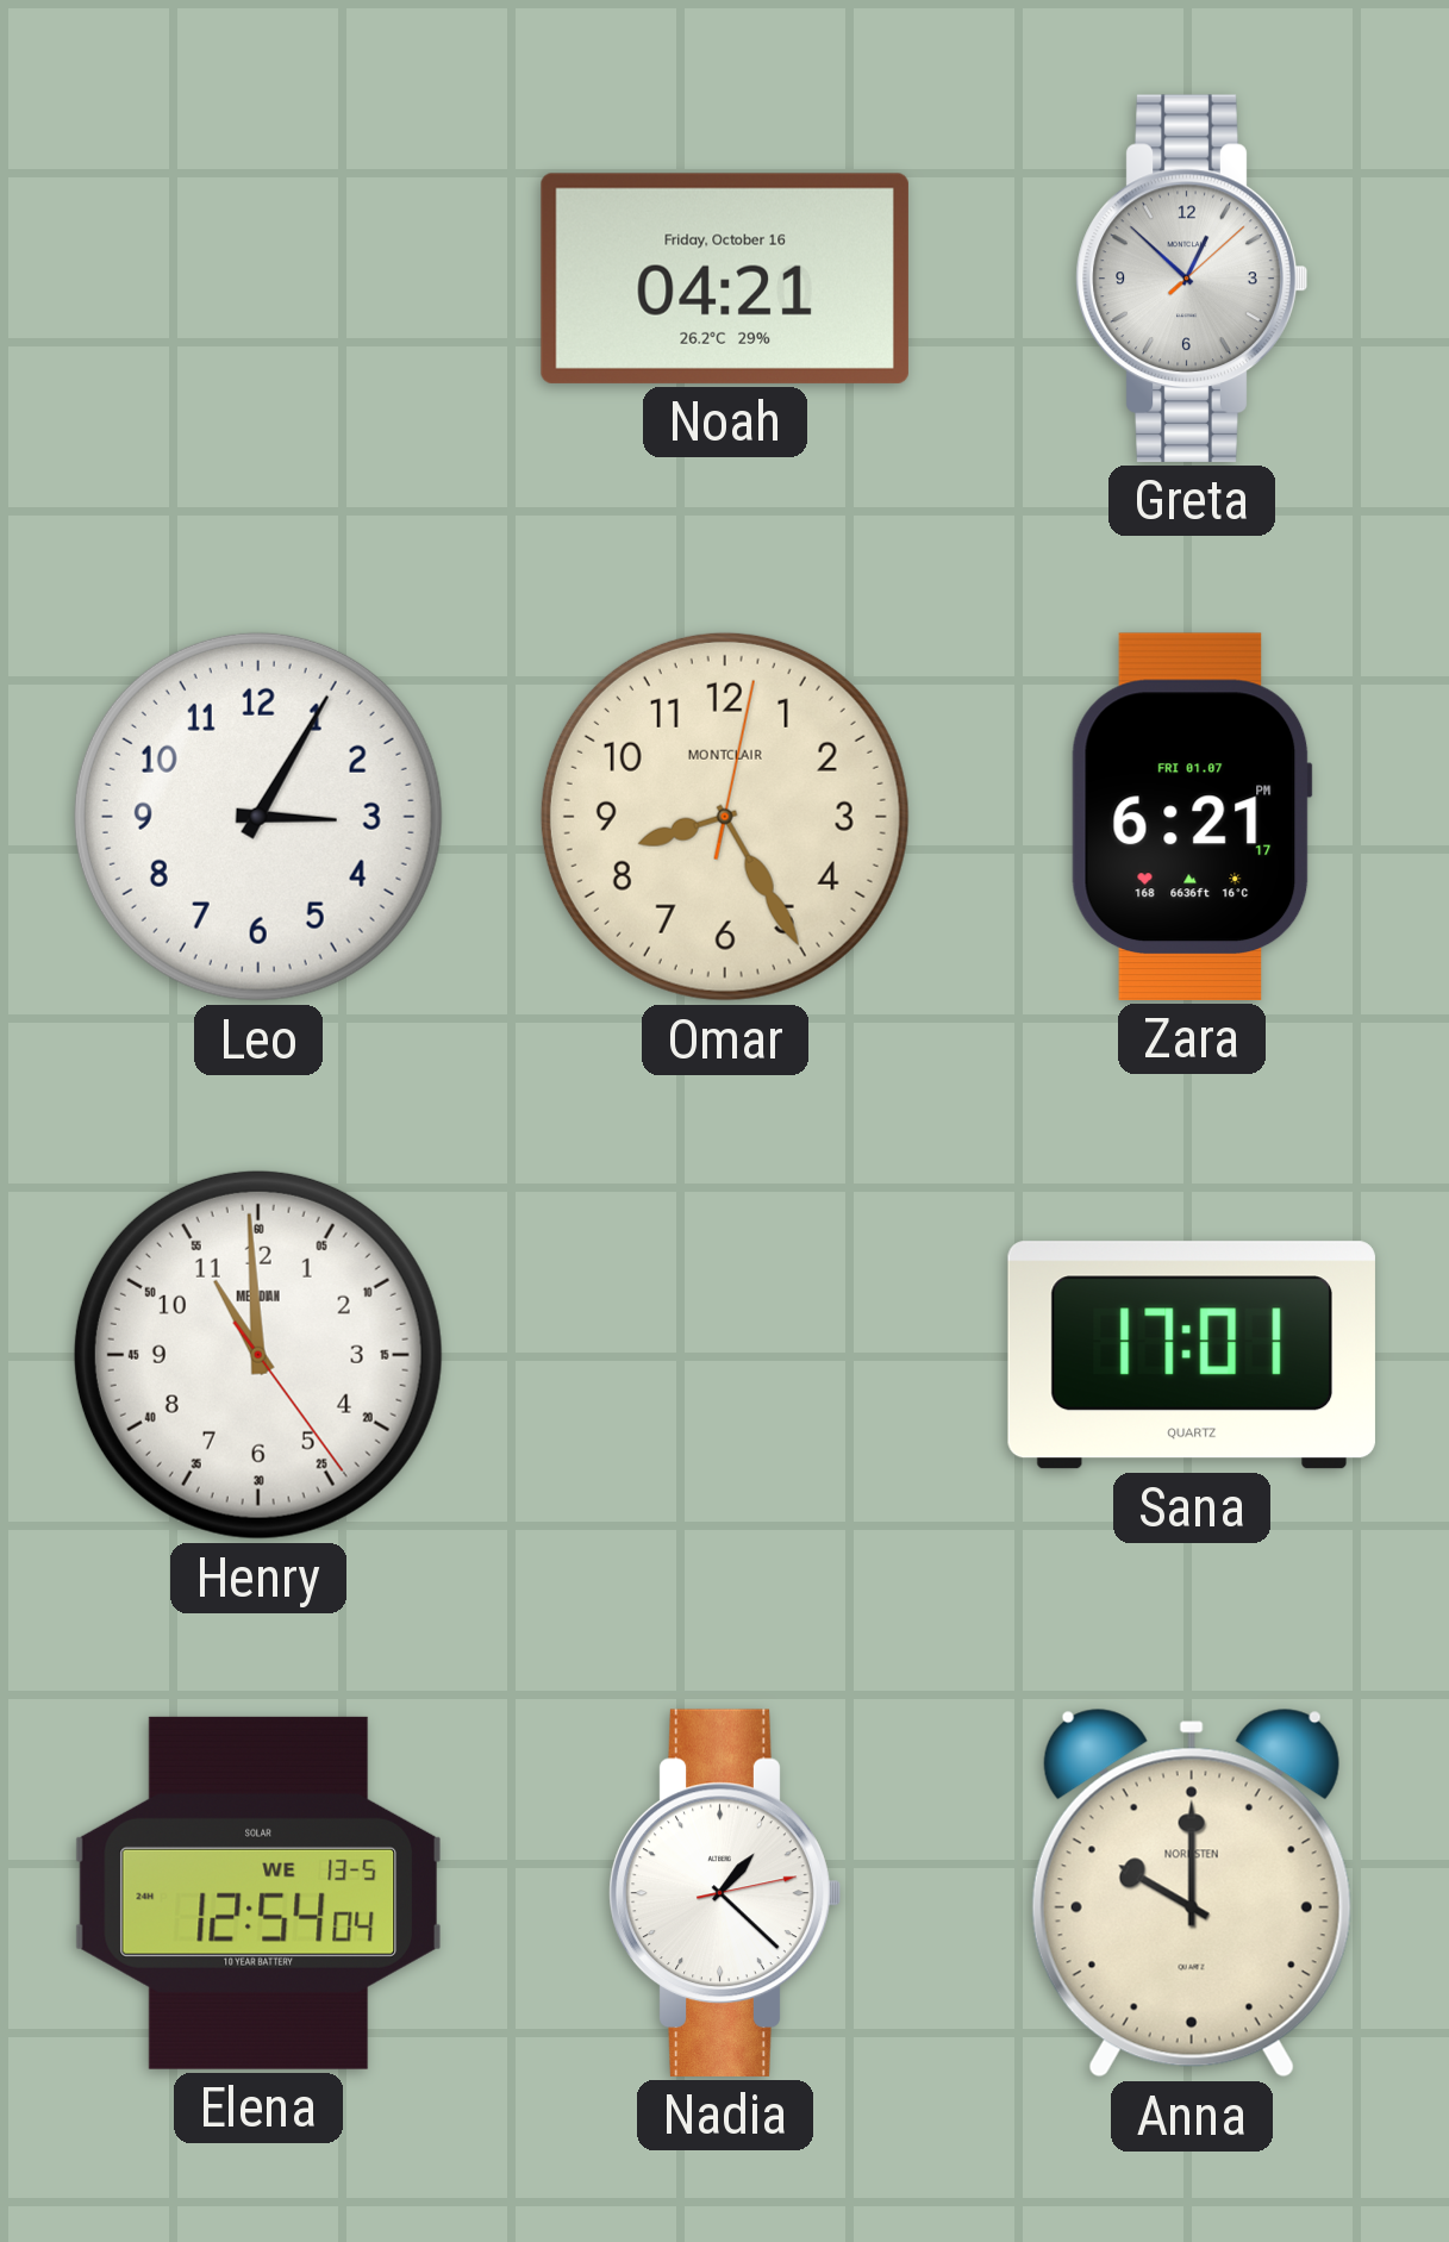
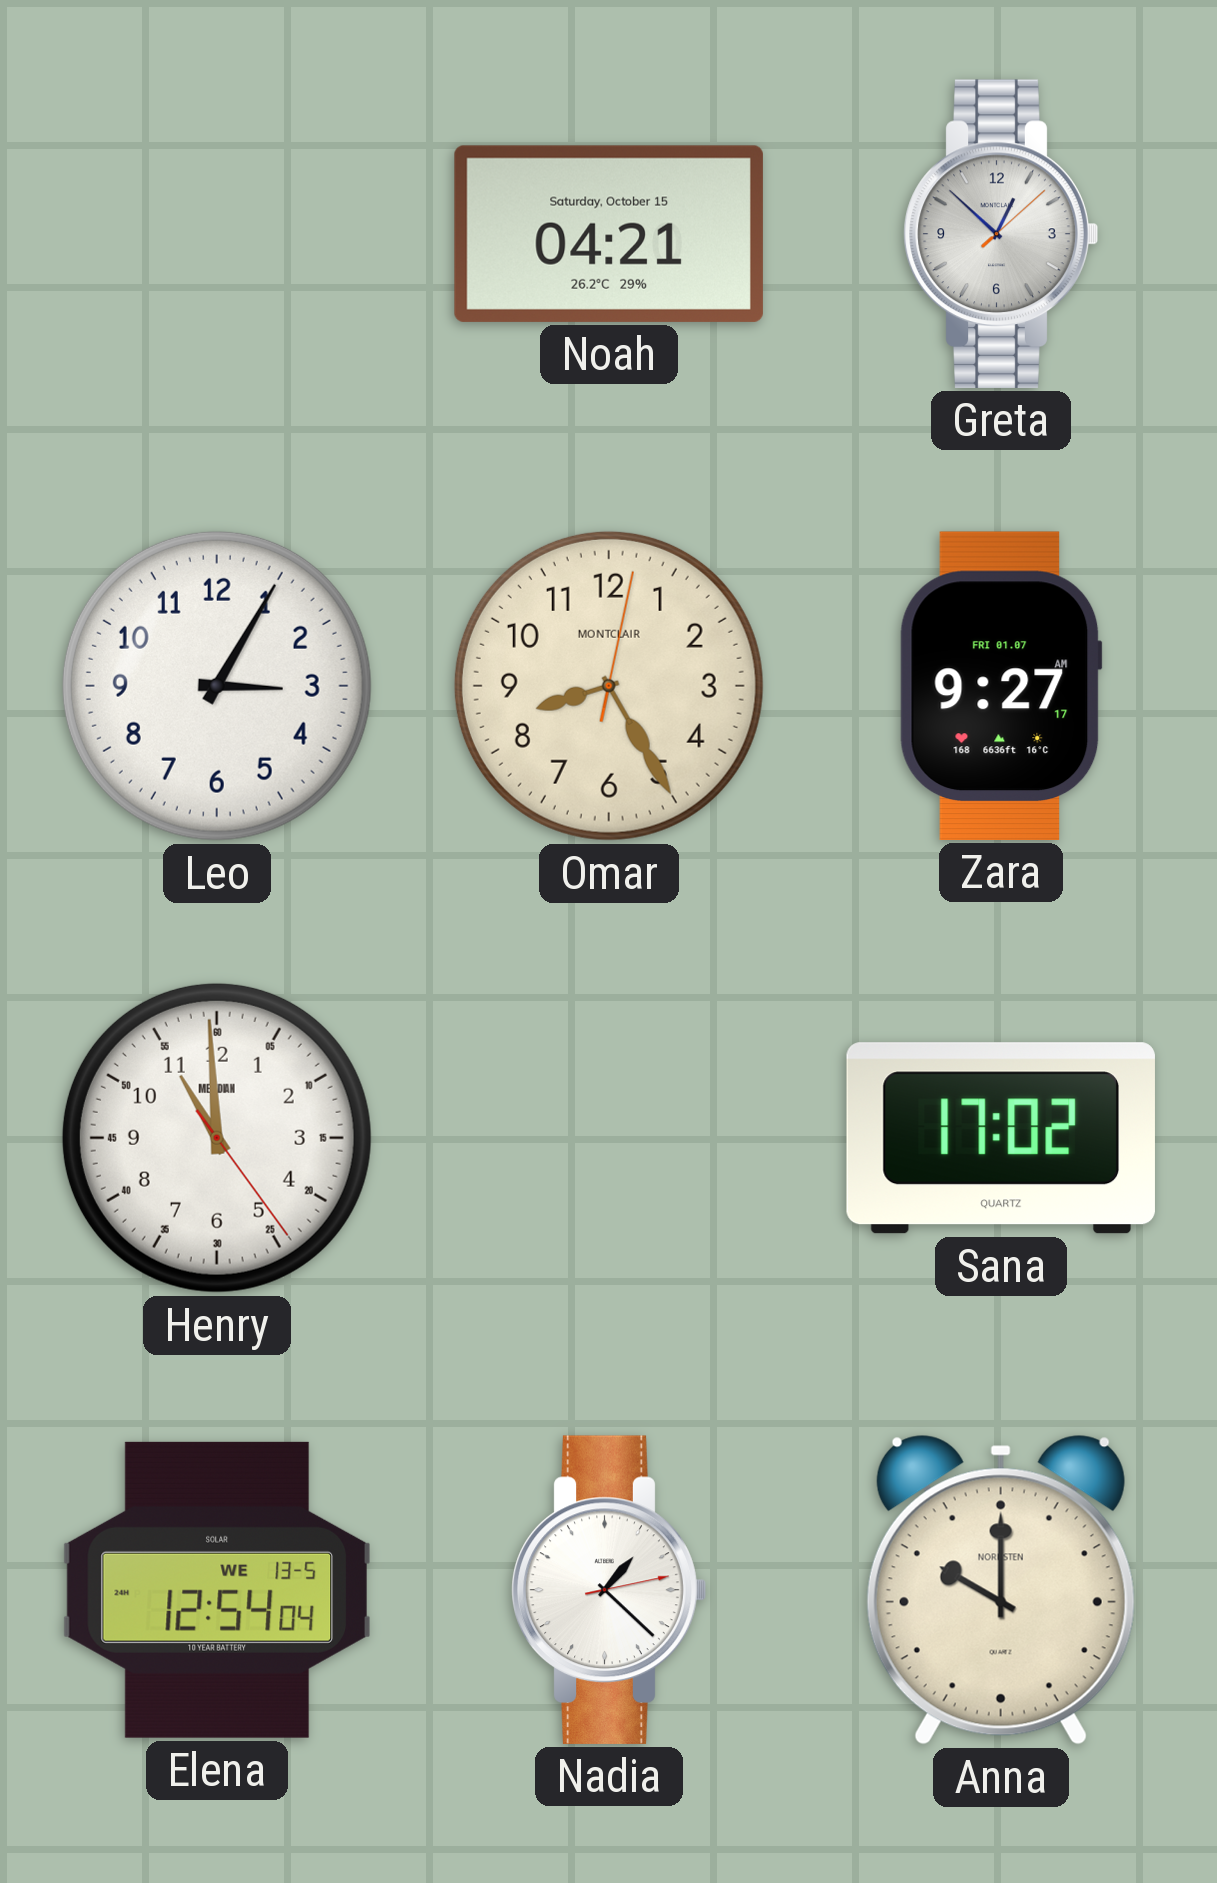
Noah date: Friday, October 16 -> Saturday, October 15 (609, 234)
Zara: 6:21 -> 9:27 (1001, 686)
Sana: 17:01 -> 17:02 (1001, 1138)
